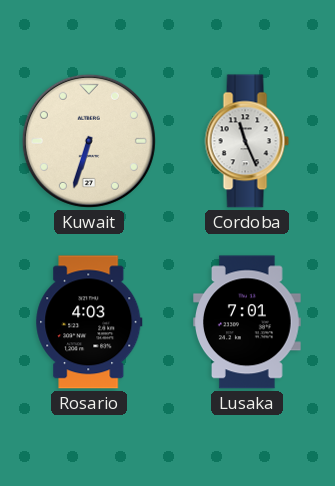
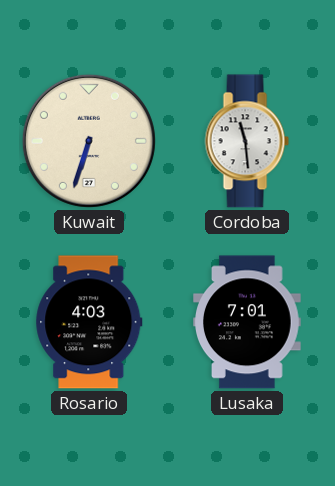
Cordoba: 11:26 -> 11:29 (247, 141)
